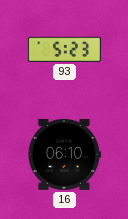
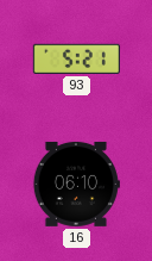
93: 5:23 -> 5:21 (76, 58)
